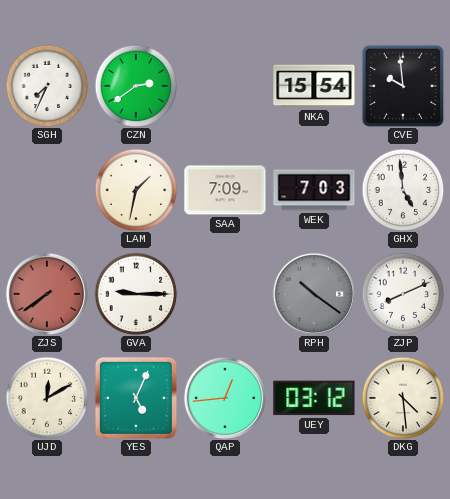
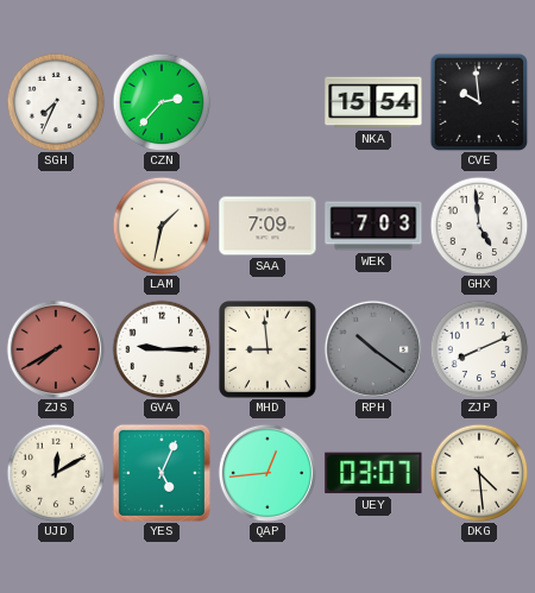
CZN: 2:39 -> 2:37 (162, 102)
ZJS: 7:39 -> 7:40 (55, 348)
MHD: none -> 8:59 (267, 349)
UEY: 03:12 -> 03:07 (373, 473)
